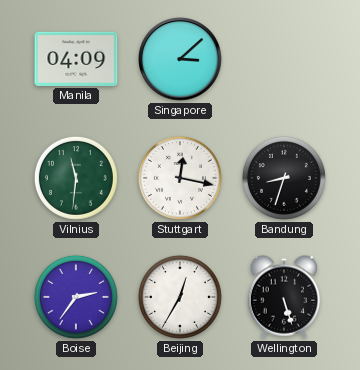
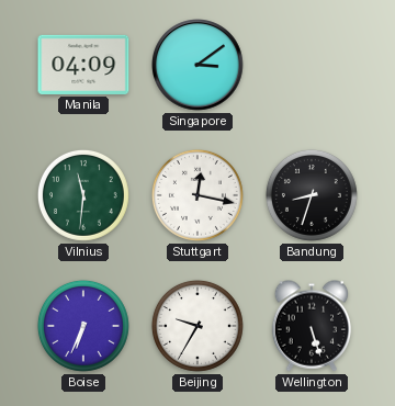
Singapore: 3:08 -> 3:09 (199, 66)
Boise: 2:36 -> 6:34 (83, 326)
Beijing: 12:35 -> 9:35 (198, 326)
